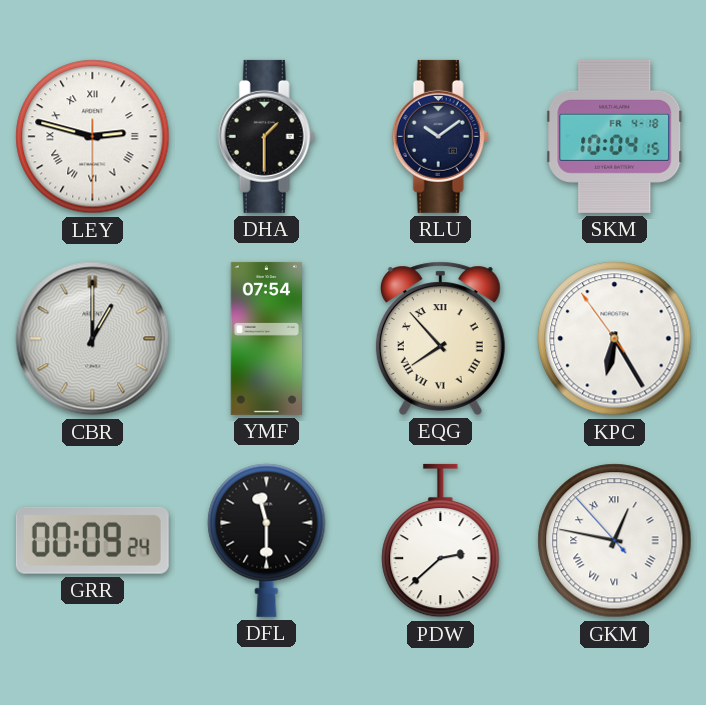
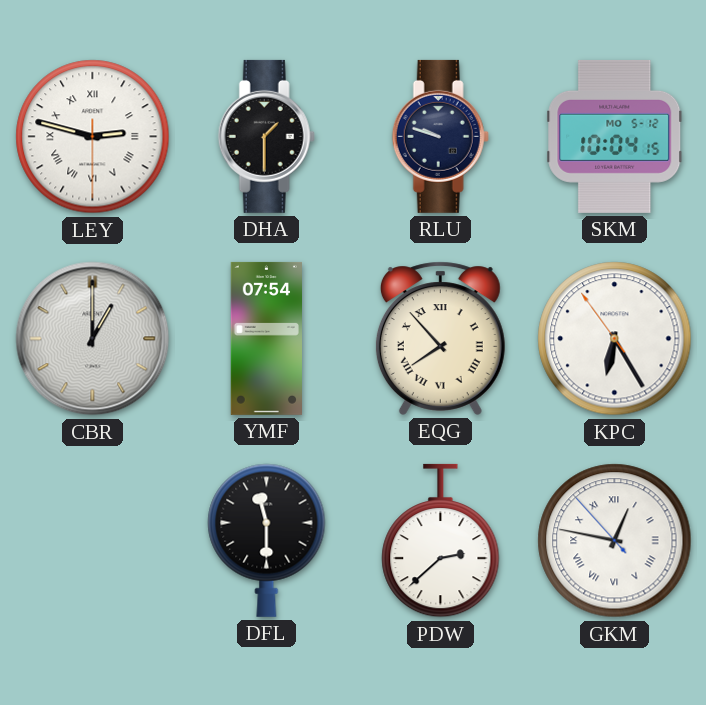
RLU: 10:09 -> 9:48 (440, 136)
SKM date: FR 4-18 -> MO 5-12 (615, 136)
GRR: 00:09 -> none (92, 540)
